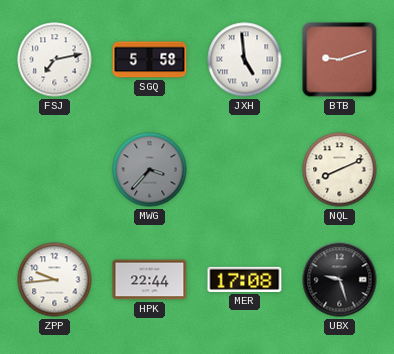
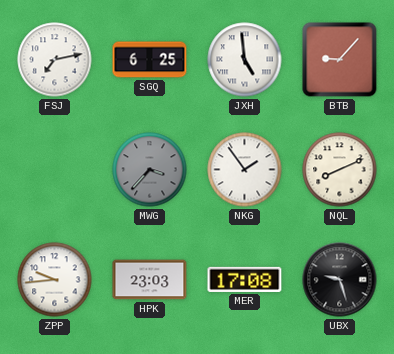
SGQ: 5:58 -> 6:25 (150, 60)
BTB: 9:12 -> 9:07 (340, 60)
NKG: none -> 1:54 (245, 170)
HPK: 22:44 -> 23:03 (150, 280)
